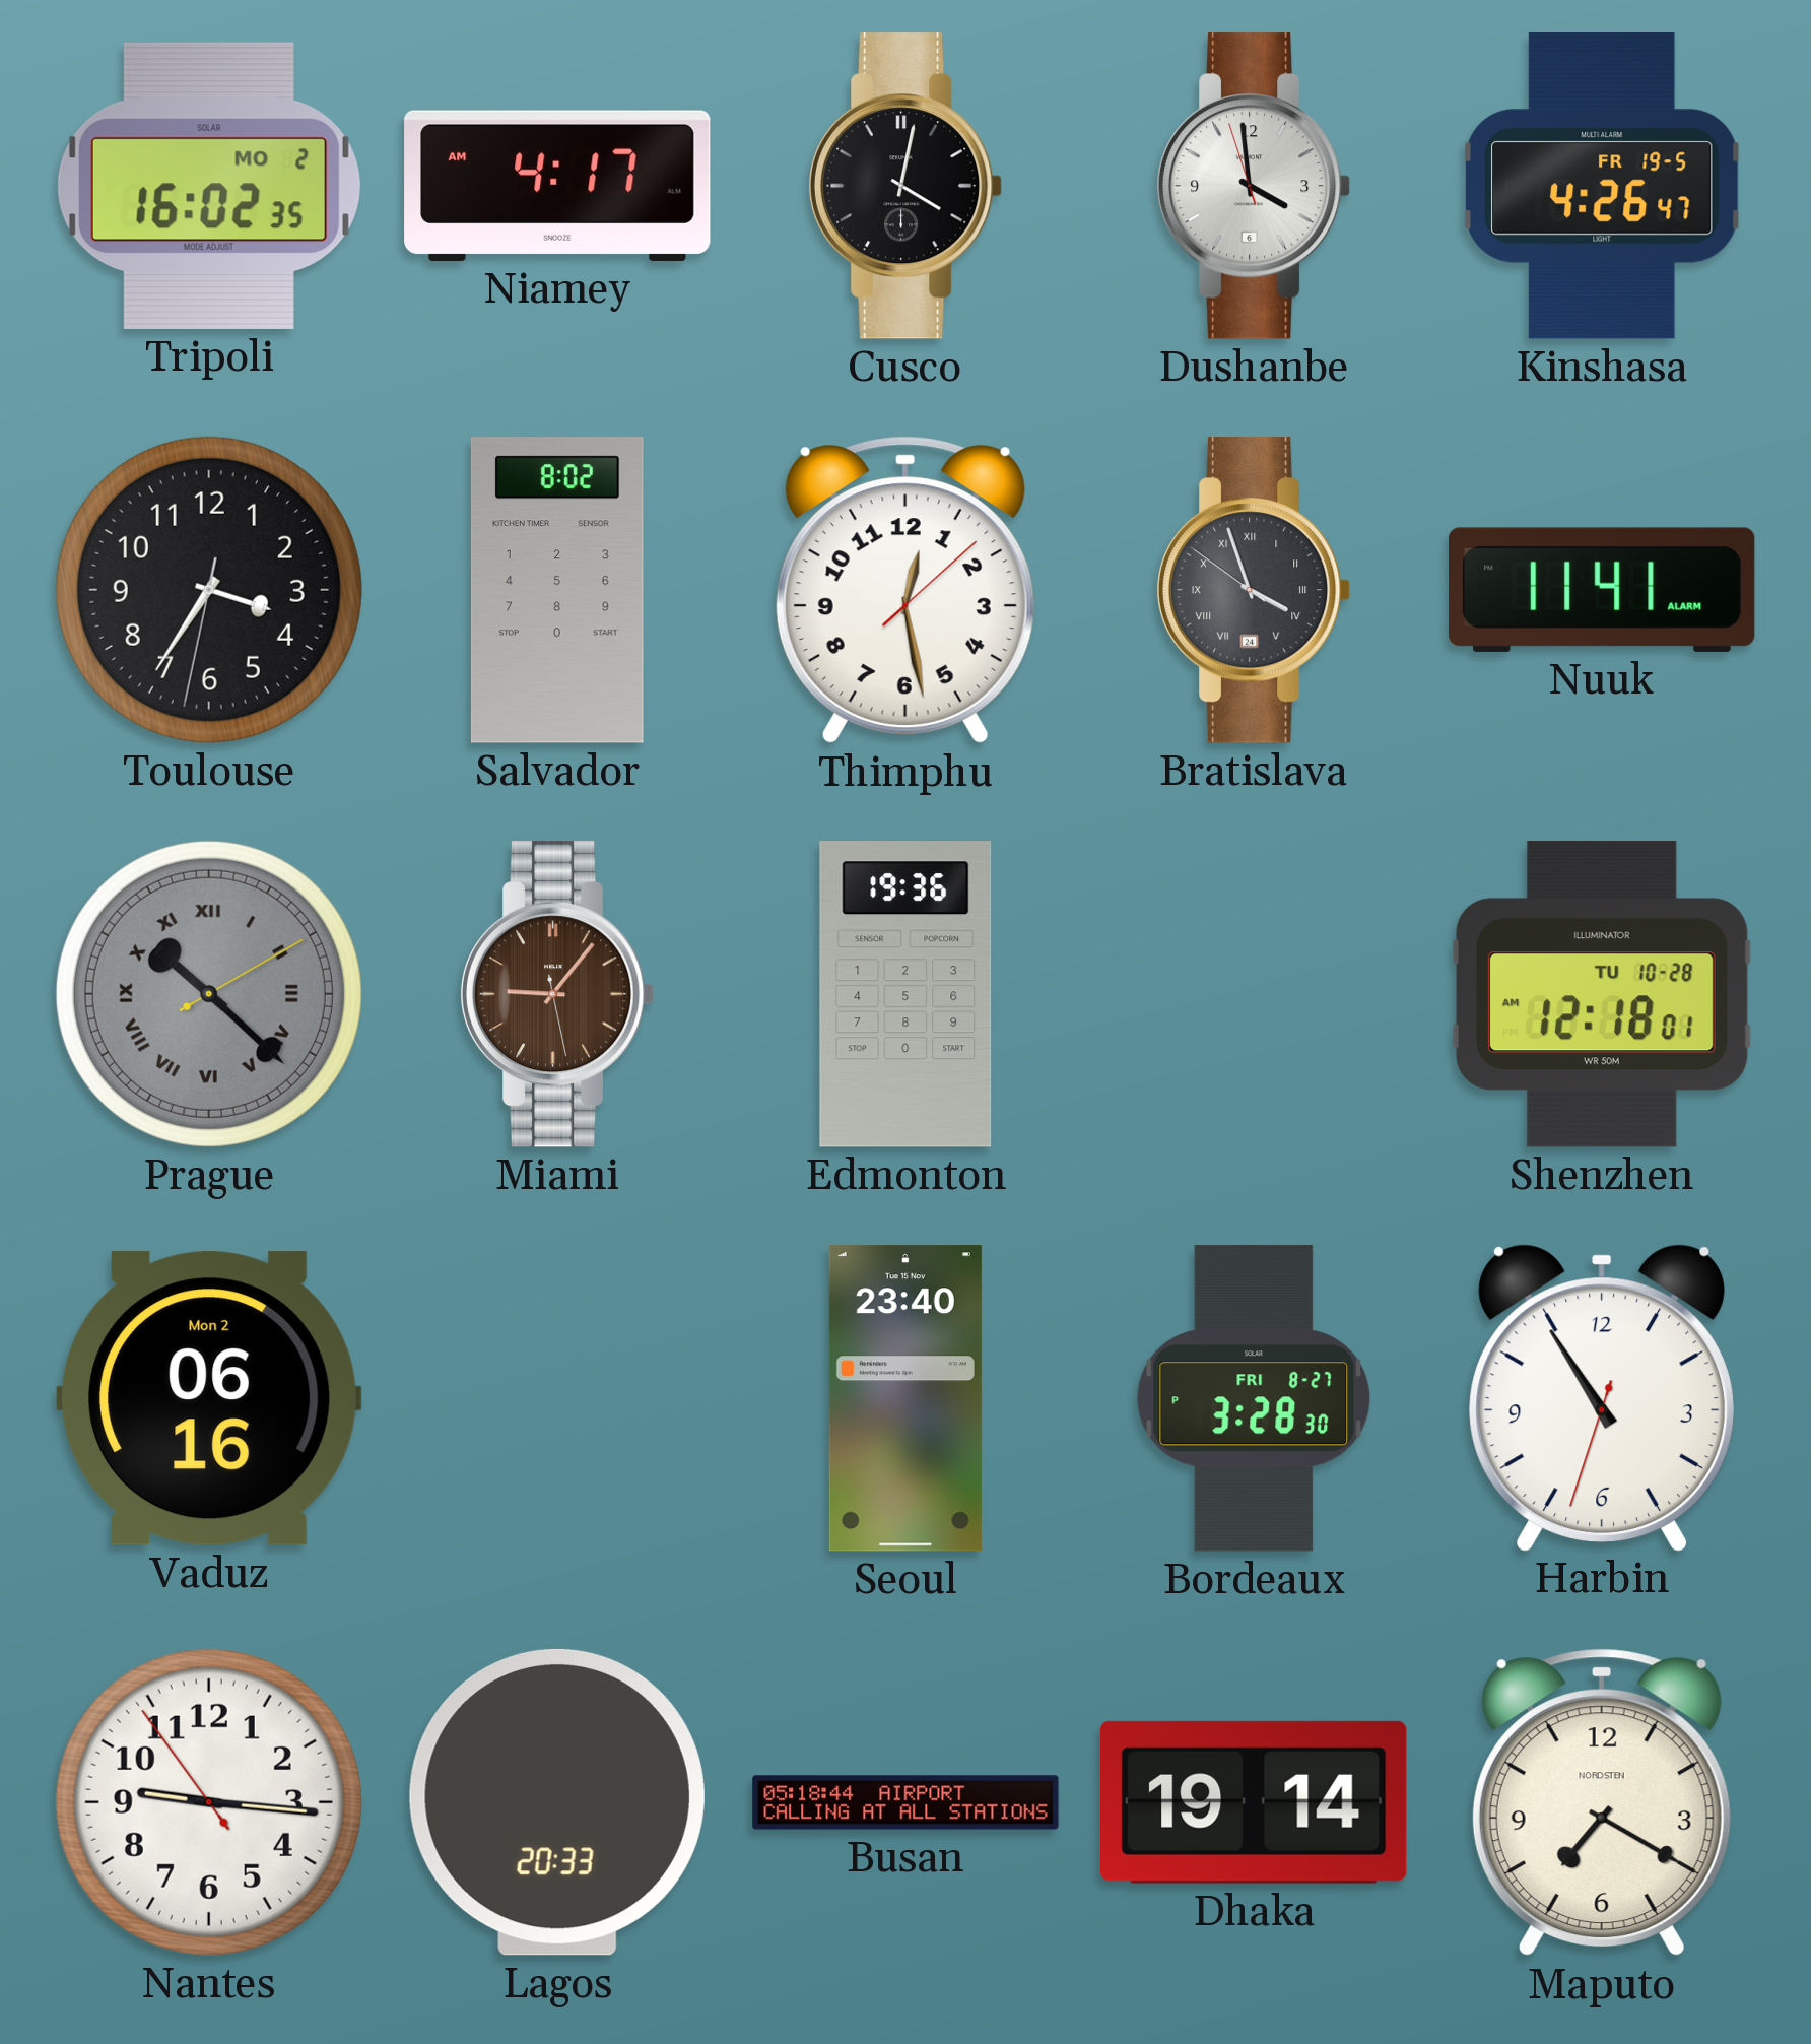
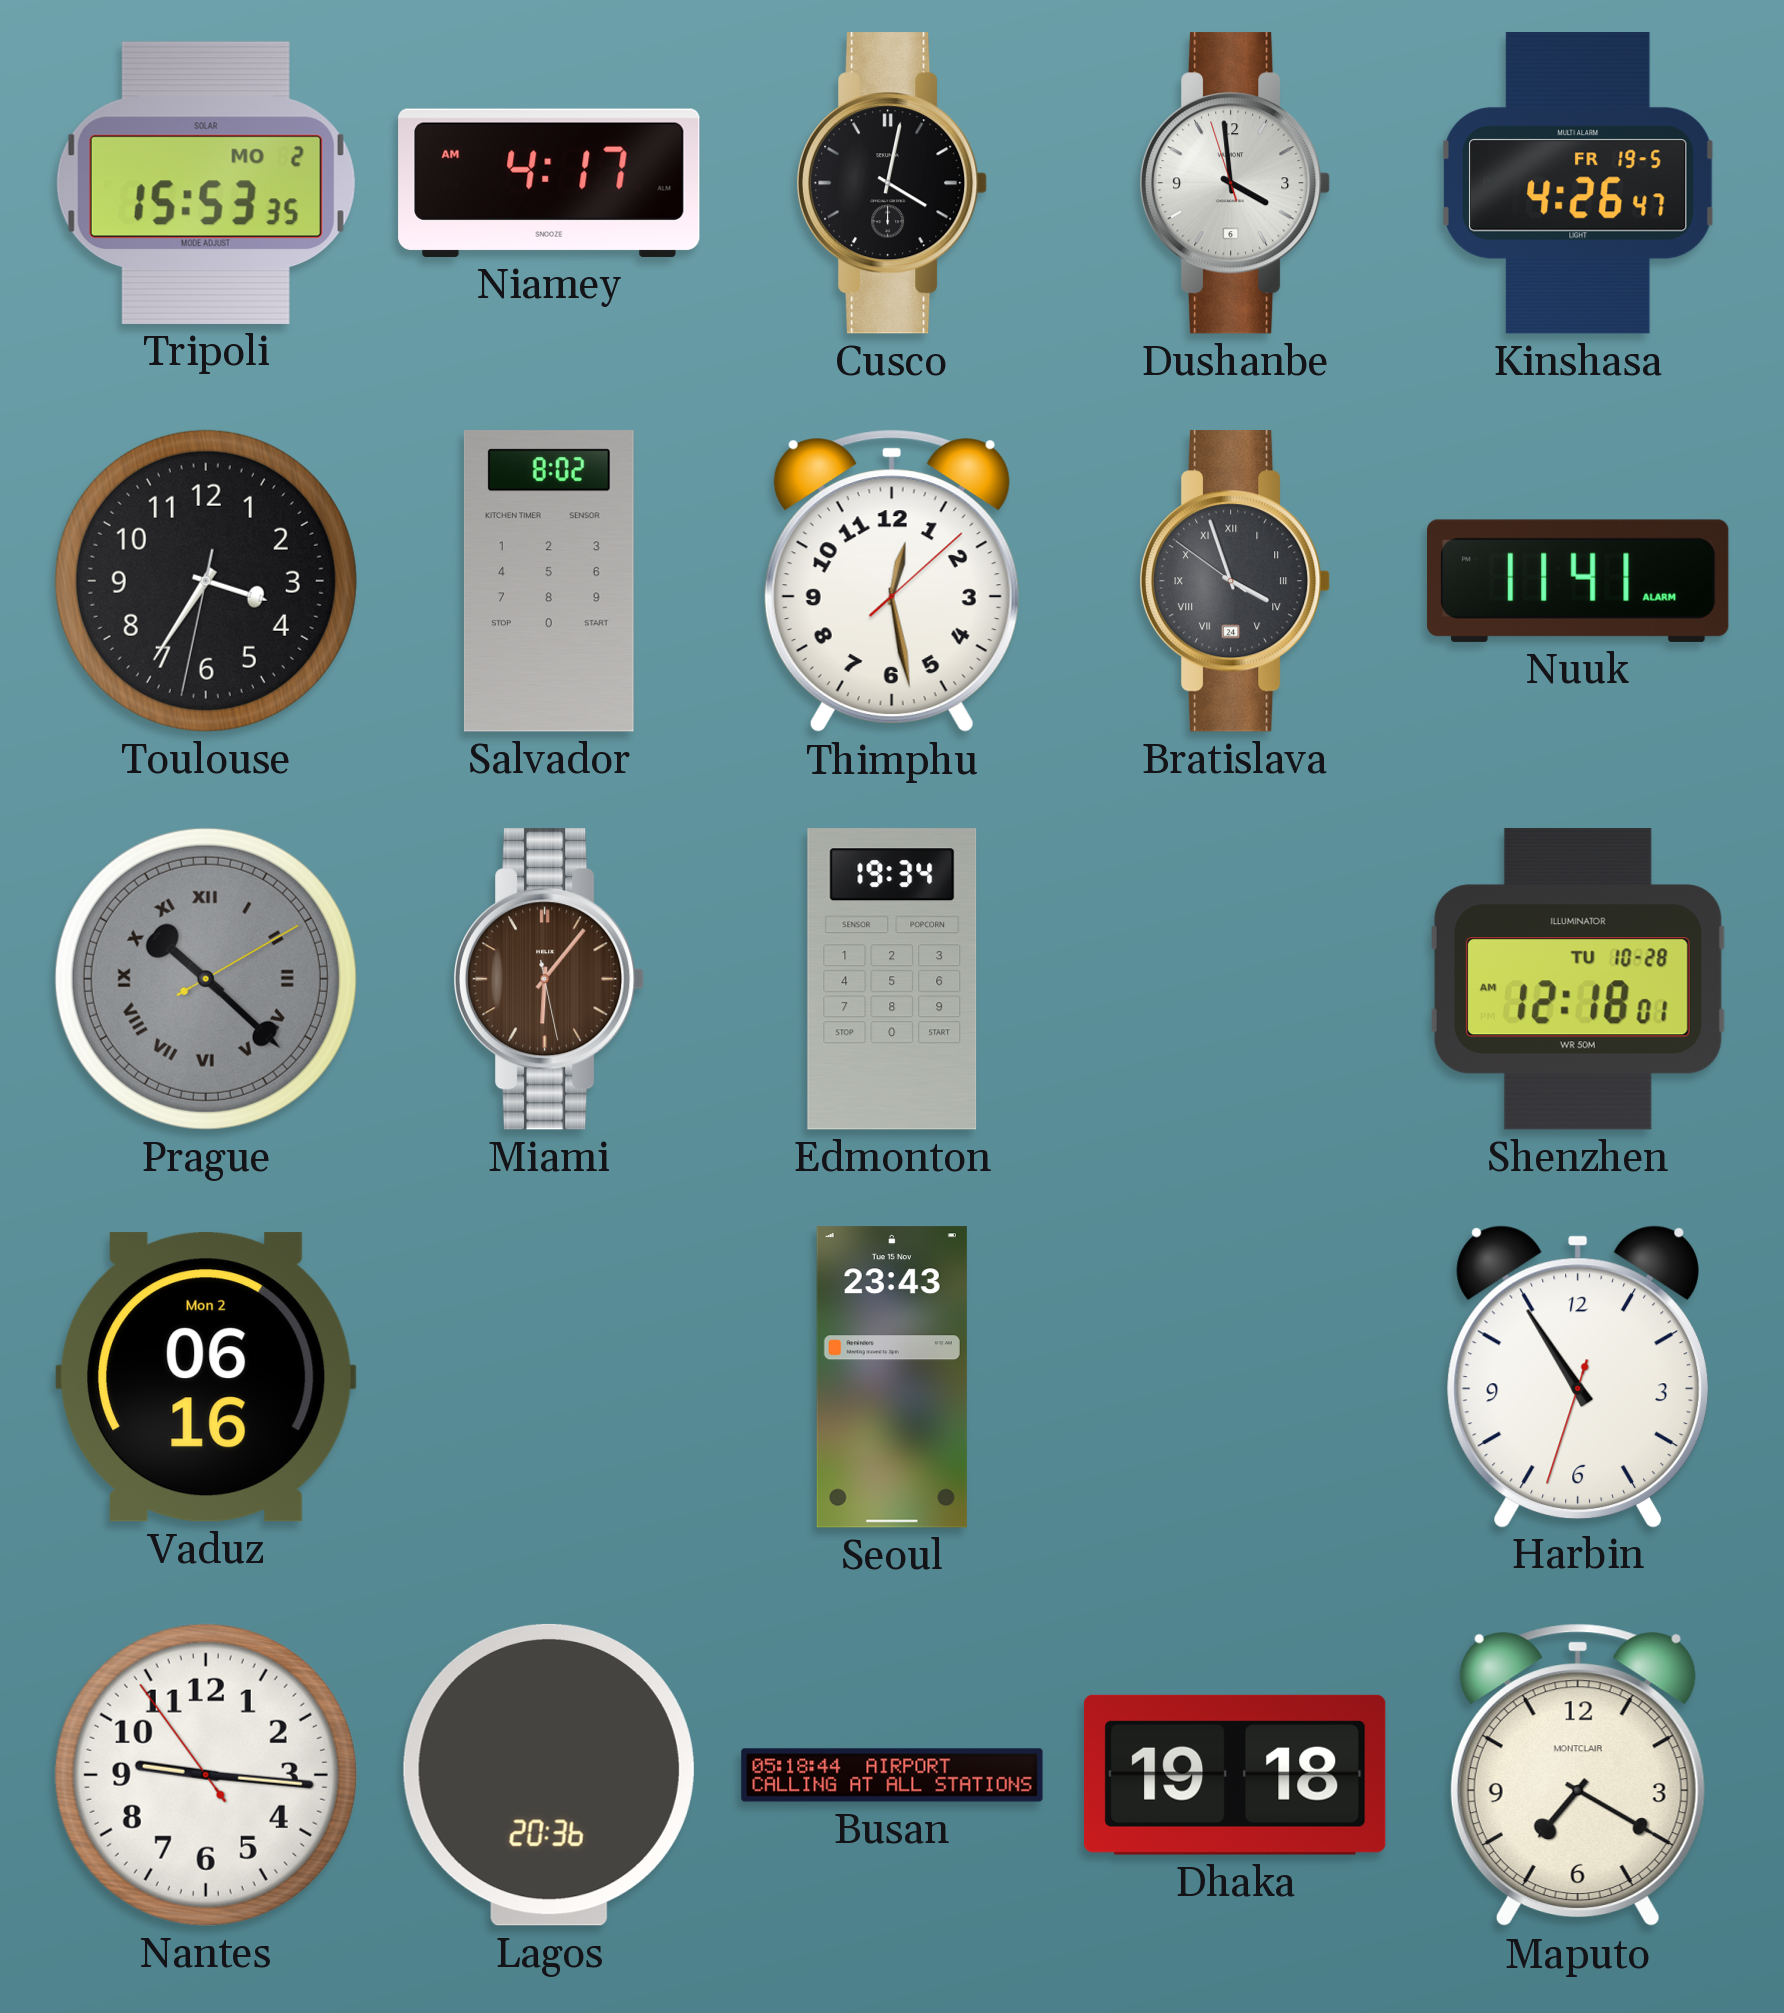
Tripoli: 16:02 -> 15:53 (206, 183)
Miami: 9:06 -> 6:06 (550, 979)
Edmonton: 19:36 -> 19:34 (892, 979)
Seoul: 23:40 -> 23:43 (892, 1377)
Bordeaux: 3:28 -> none (1254, 1398)
Lagos: 20:33 -> 20:36 (549, 1775)
Dhaka: 19:14 -> 19:18 (1236, 1775)
Maputo brand: NORDSTEN -> MONTCLAIR (1578, 1775)
